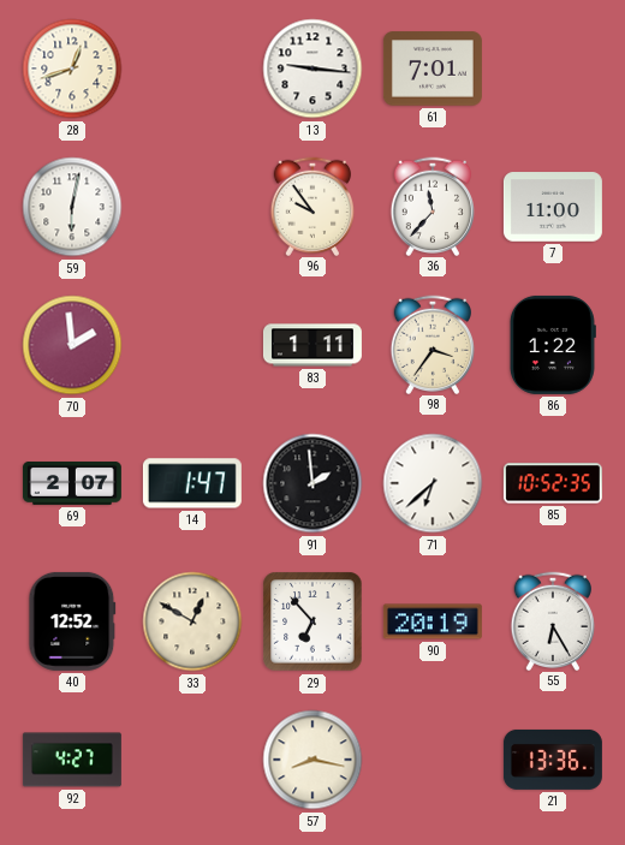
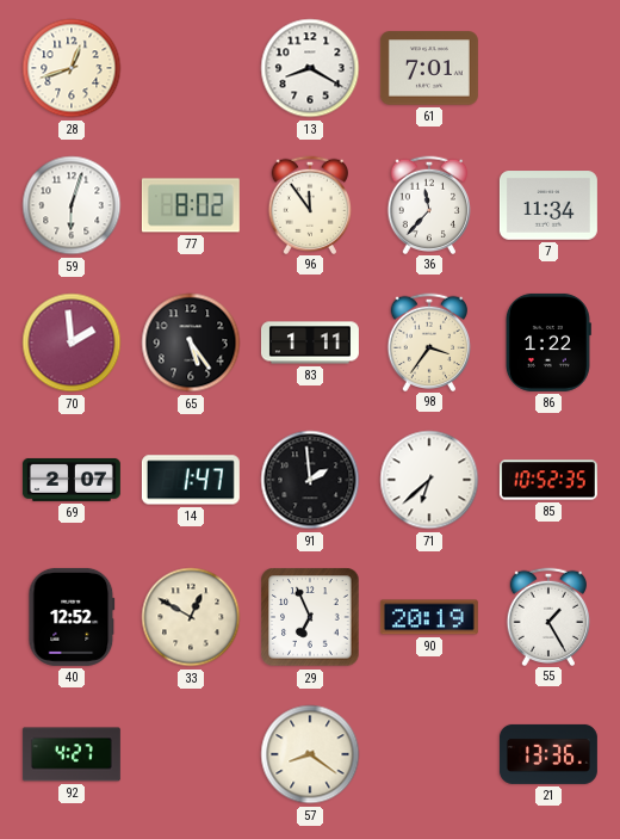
13: 9:16 -> 8:20 (310, 68)
59: 6:02 -> 6:03 (72, 205)
77: none -> 8:02 (191, 205)
96: 9:54 -> 11:54 (310, 204)
7: 11:00 -> 11:34 (548, 205)
65: none -> 5:24 (191, 343)
29: 6:53 -> 6:56 (310, 617)
55: 6:25 -> 1:25 (548, 616)
57: 8:17 -> 8:21 (310, 754)
